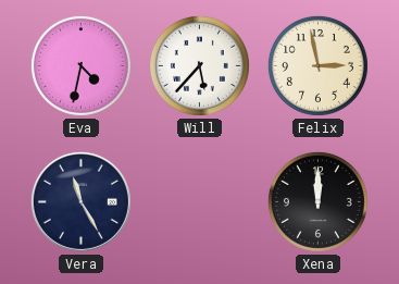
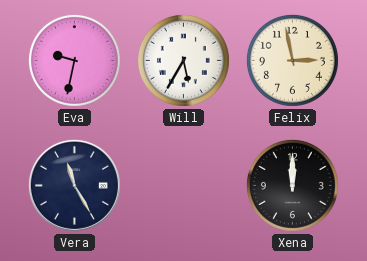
Eva: 4:32 -> 9:32 (74, 60)
Will: 5:37 -> 5:35 (183, 60)
